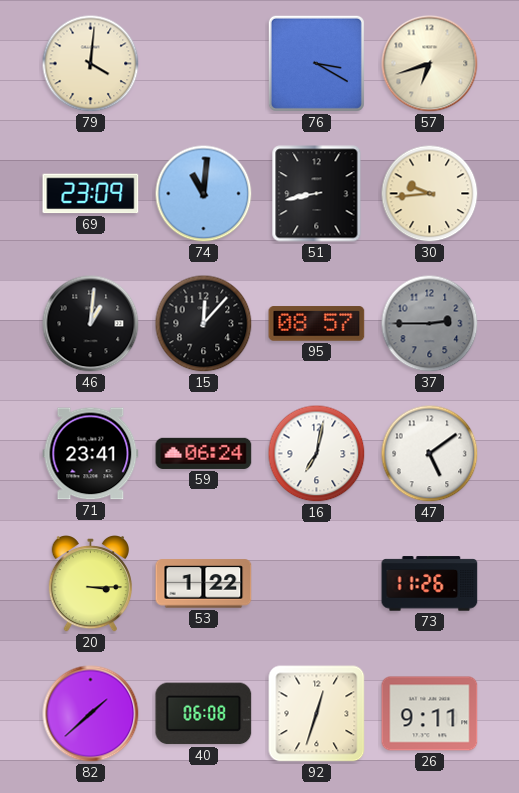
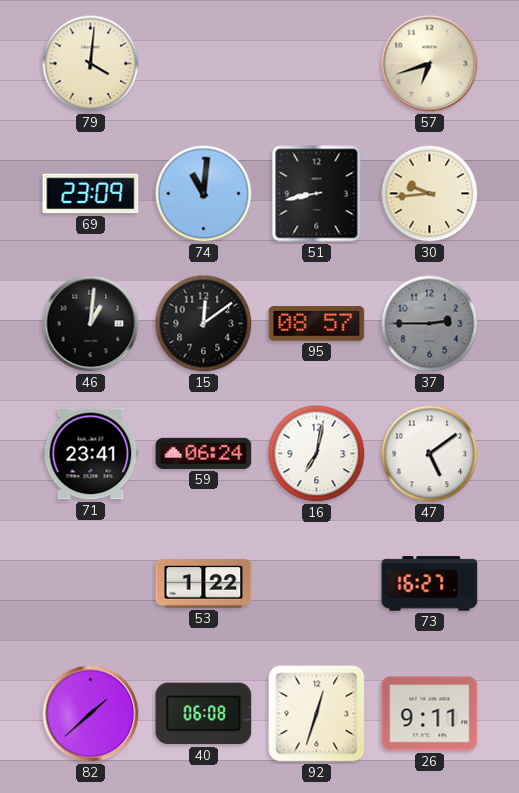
76: 3:20 -> none (316, 63)
15: 12:07 -> 12:09 (204, 324)
20: 3:15 -> none (90, 584)
73: 11:26 -> 16:27 (430, 584)
